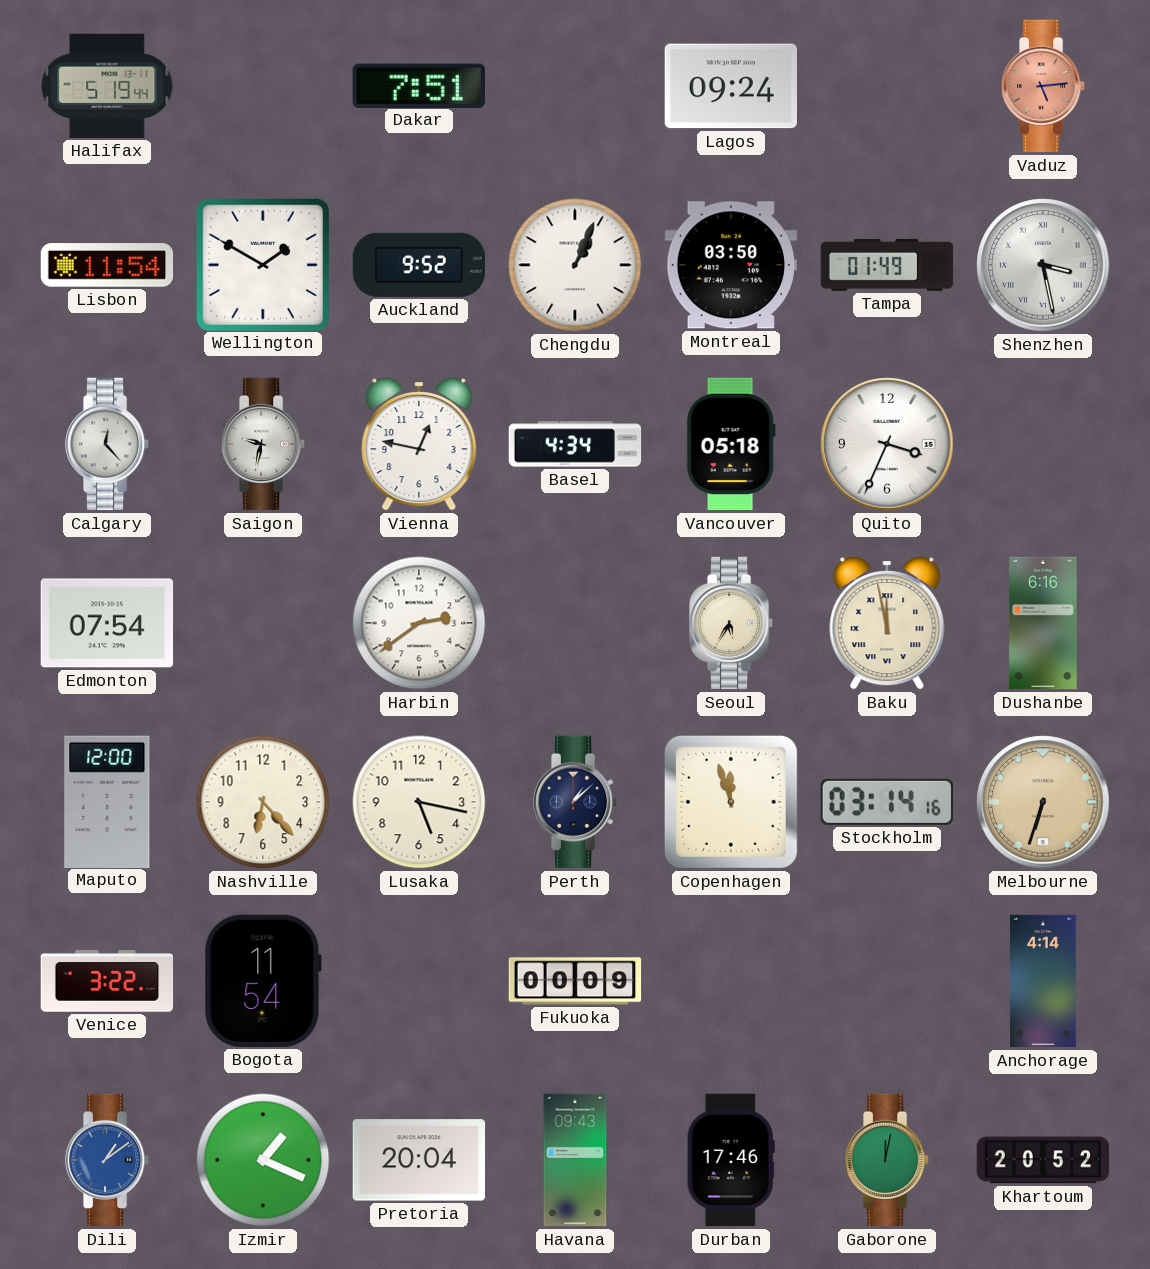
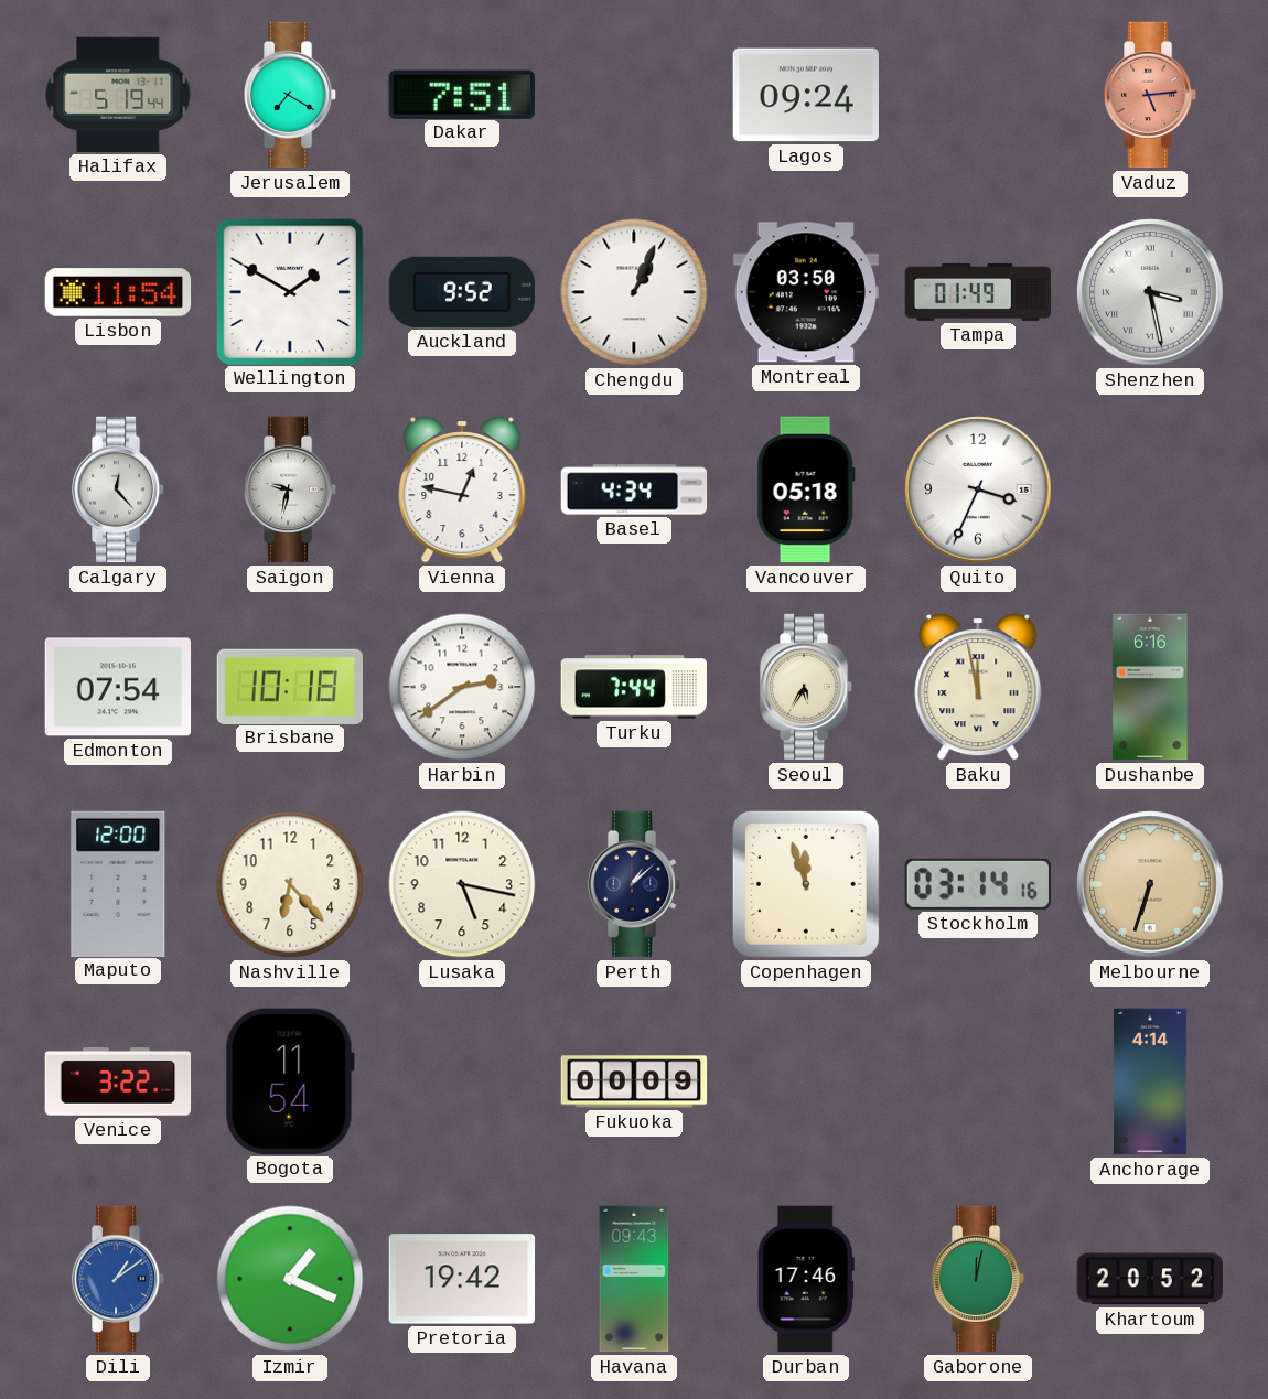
Jerusalem: none -> 7:20 (290, 95)
Brisbane: none -> 10:18 (289, 686)
Turku: none -> 7:44 (634, 687)
Pretoria: 20:04 -> 19:42 (462, 1279)
